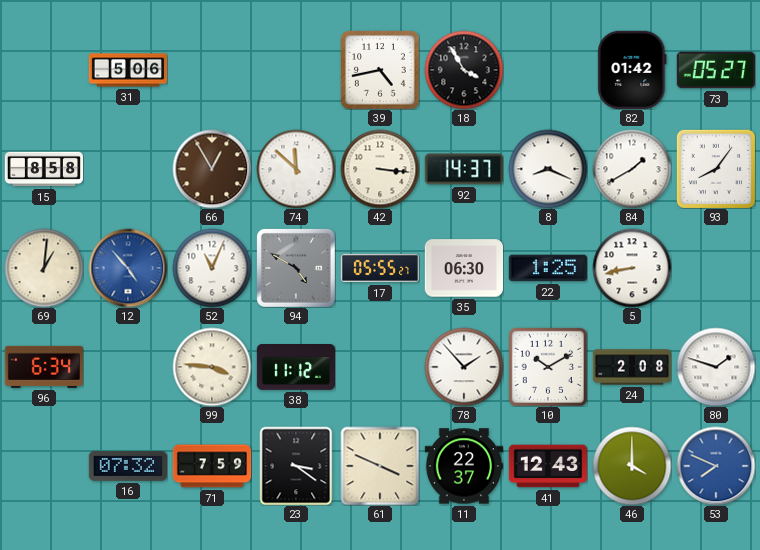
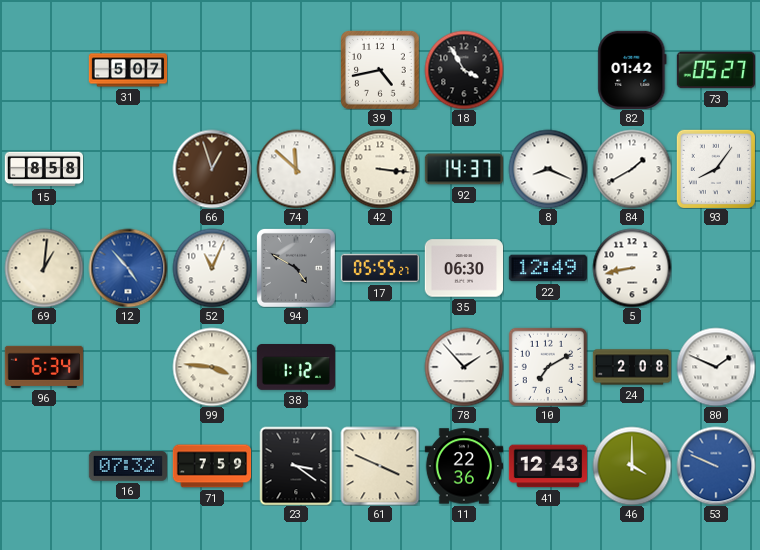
31: 5:06 -> 5:07 (128, 70)
66: 12:55 -> 12:57 (212, 169)
22: 1:25 -> 12:49 (548, 268)
38: 11:12 -> 1:12 (295, 368)
10: 10:10 -> 7:10 (547, 366)
80: 1:48 -> 1:49 (716, 367)
11: 22:37 -> 22:36 (463, 466)
53: 7:49 -> 9:49 (716, 466)
